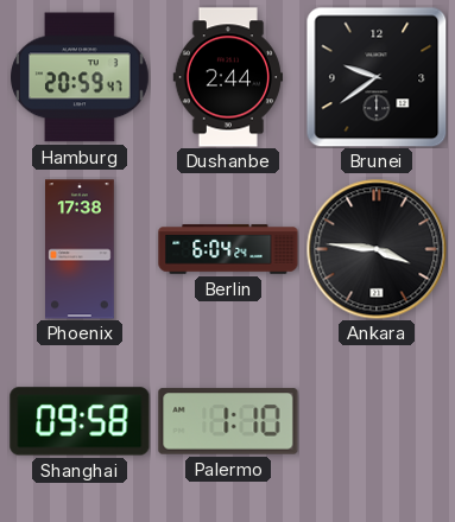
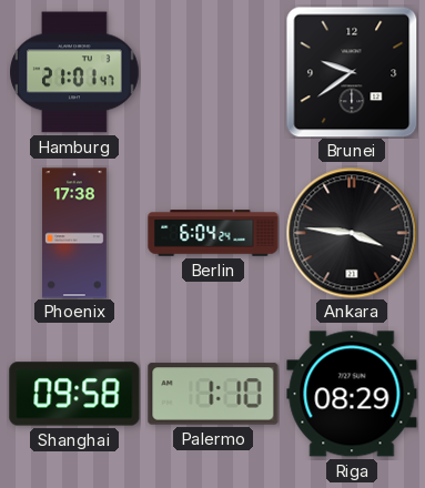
Hamburg: 20:59 -> 21:01 (74, 72)
Dushanbe: 2:44 -> none (227, 77)
Riga: none -> 08:29 (352, 394)
